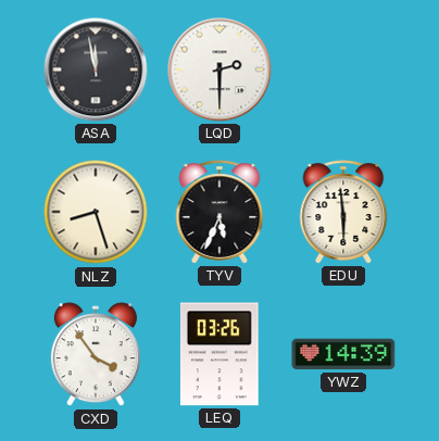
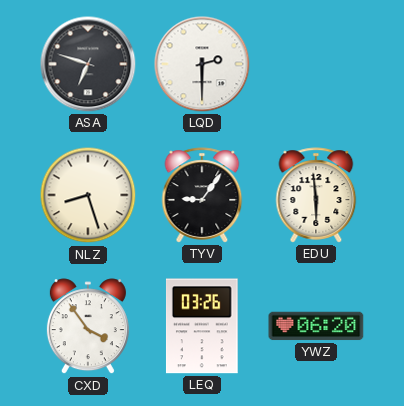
ASA: 11:58 -> 6:48 (88, 64)
TYV: 5:34 -> 9:06 (202, 195)
YWZ: 14:39 -> 06:20 (316, 326)
